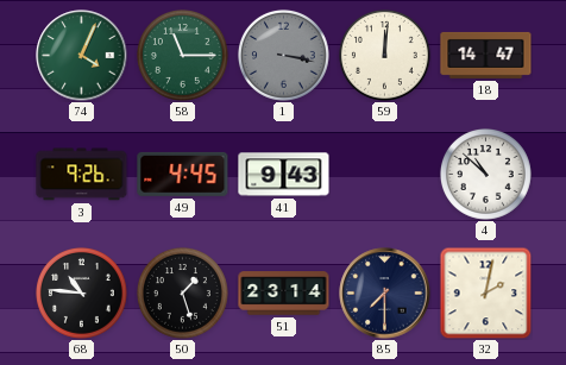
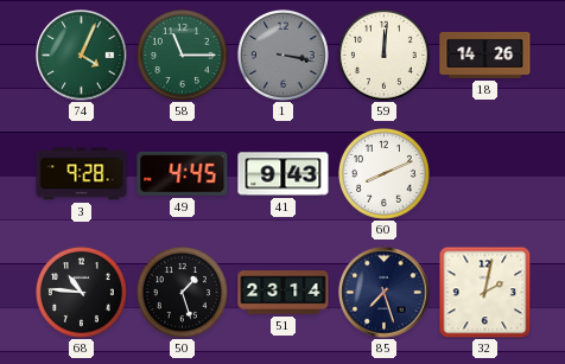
18: 14:47 -> 14:26 (485, 55)
3: 9:26 -> 9:28 (82, 174)
60: none -> 8:11 (383, 173)
4: 10:52 -> none (485, 174)
85: 7:30 -> 7:27 (385, 293)
